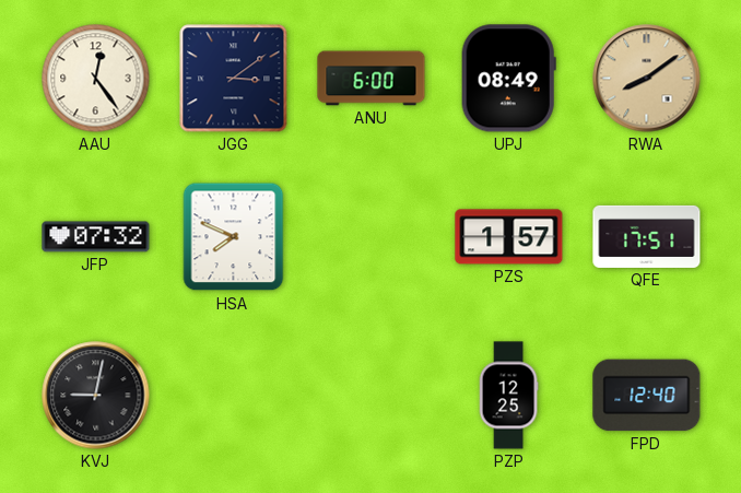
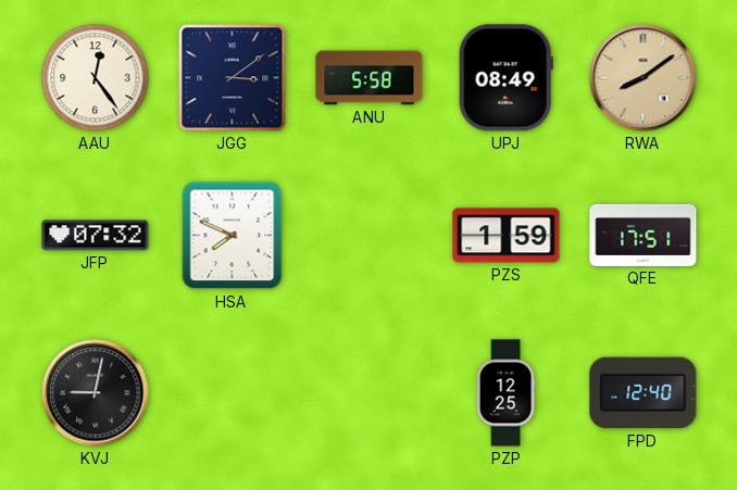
ANU: 6:00 -> 5:58 (370, 78)
PZS: 1:57 -> 1:59 (507, 236)
